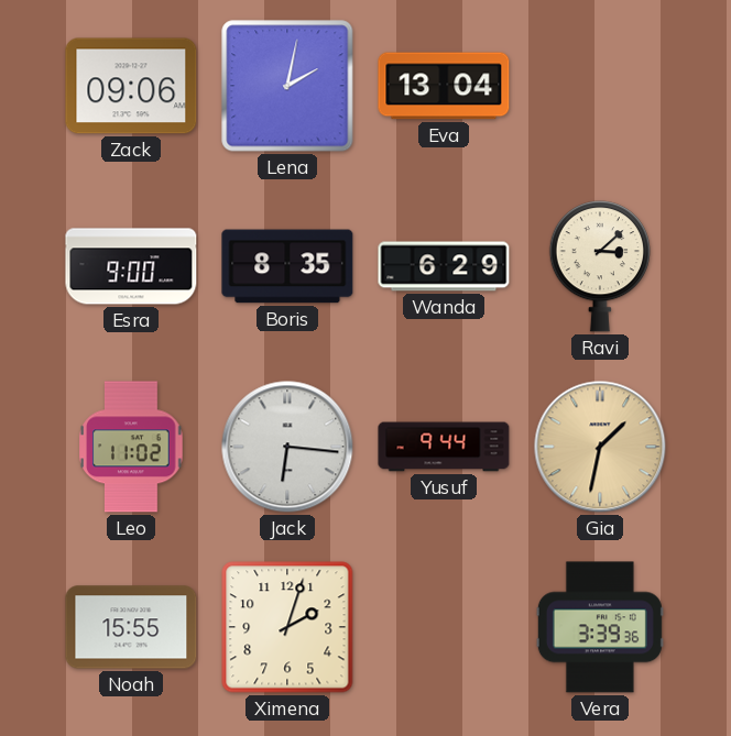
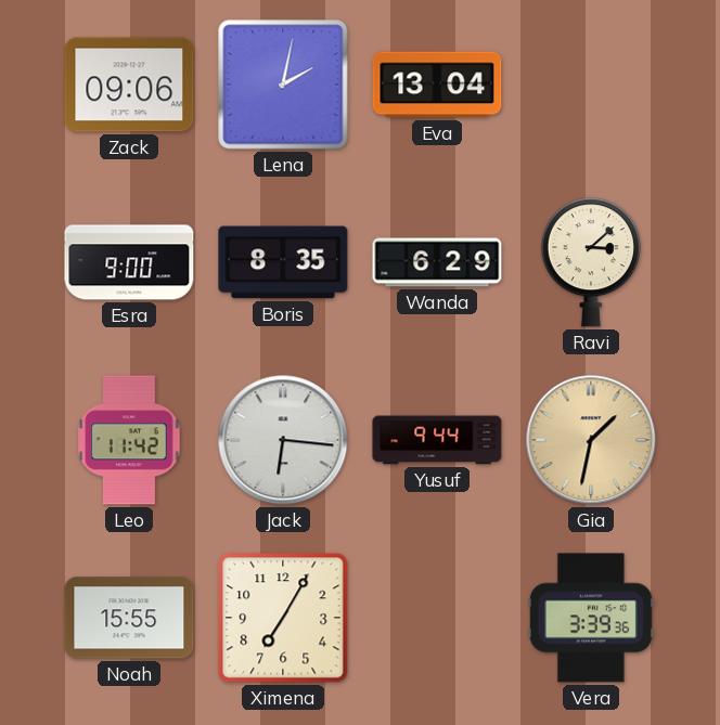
Leo: 11:02 -> 11:42 (129, 440)
Ximena: 2:03 -> 7:05 (283, 618)
